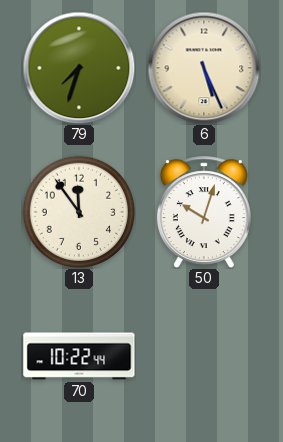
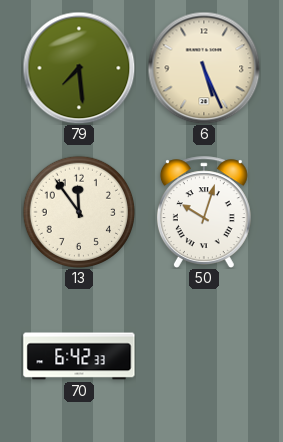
79: 7:33 -> 7:29 (79, 68)
70: 10:22 -> 6:42 (79, 356)
